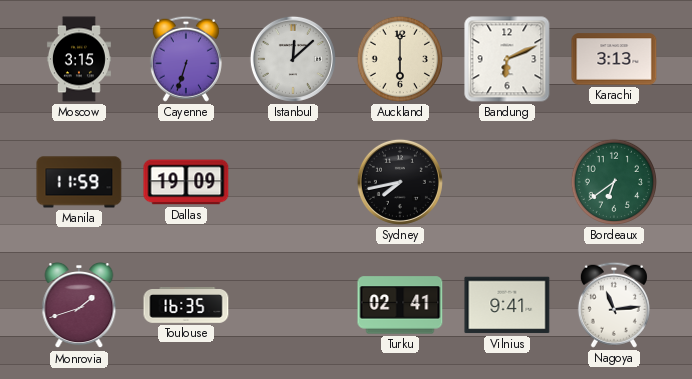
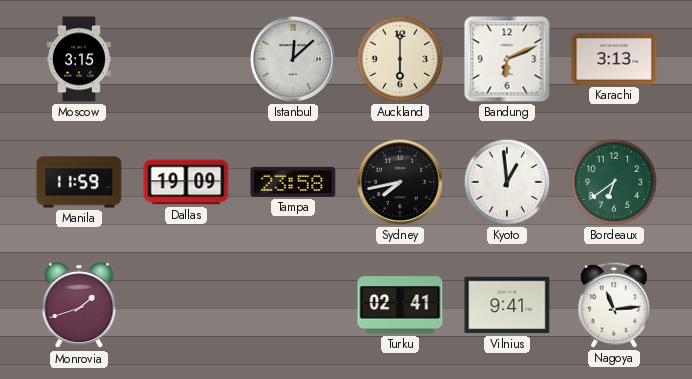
Cayenne: 6:33 -> none (186, 59)
Tampa: none -> 23:58 (293, 182)
Kyoto: none -> 12:59 (507, 182)
Toulouse: 16:35 -> none (186, 306)
